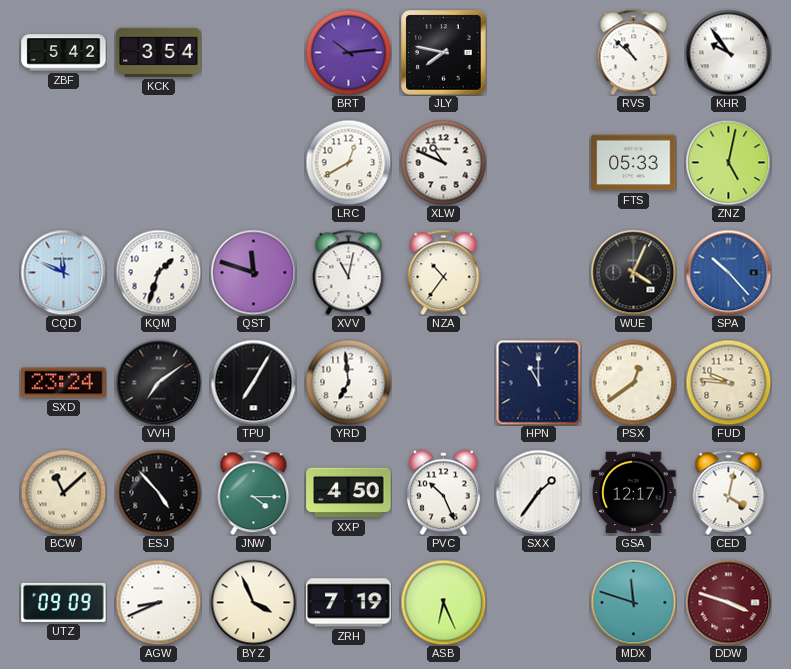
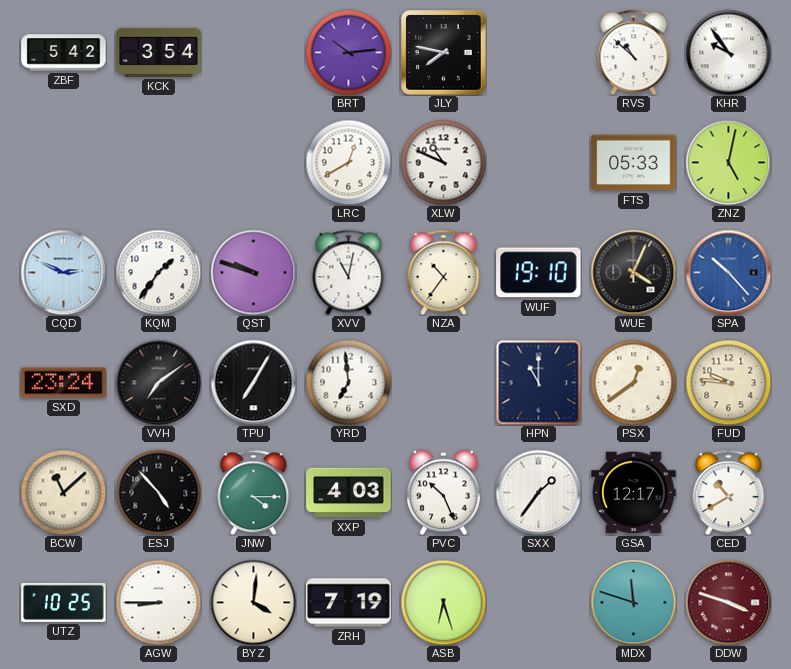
CQD: 11:49 -> 2:49 (63, 272)
KQM: 1:33 -> 1:36 (158, 272)
QST: 11:48 -> 9:48 (253, 272)
WUF: none -> 19:10 (539, 273)
XXP: 4:50 -> 4:03 (349, 493)
CED: 4:02 -> 10:40 (729, 492)
UTZ: 09:09 -> 10:25 (64, 602)
AGW: 8:41 -> 8:45 (158, 602)
BYZ: 3:56 -> 4:01 (253, 602)
ASB: 6:26 -> 6:27 (443, 602)
